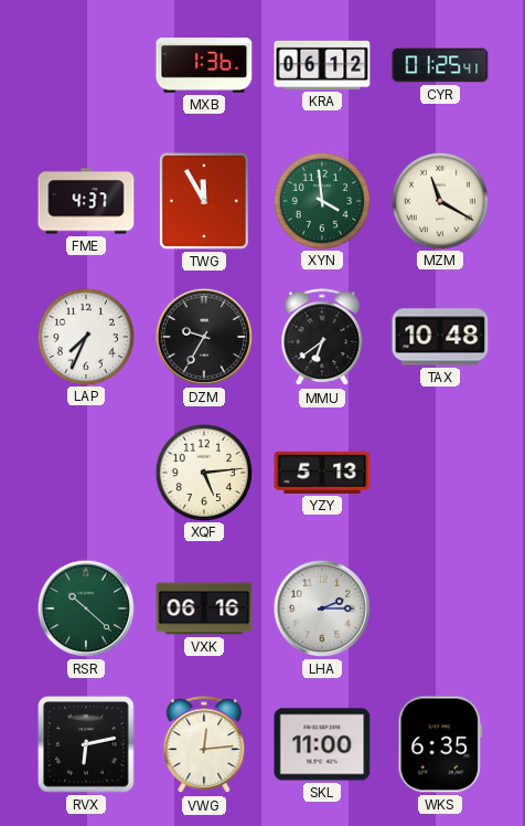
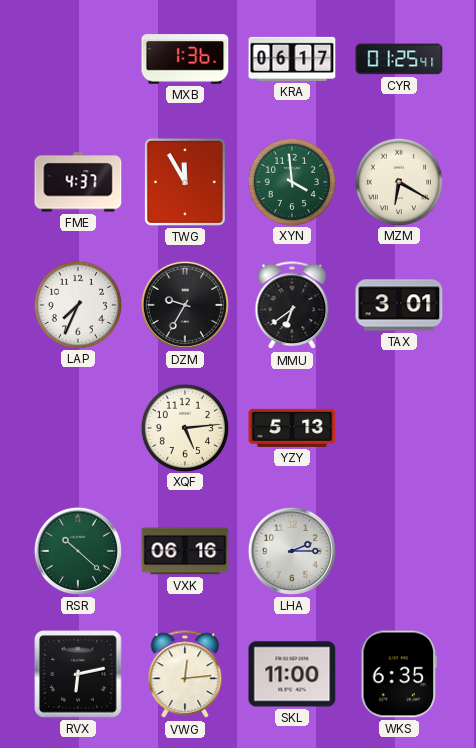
KRA: 06:12 -> 06:17 (292, 59)
MZM: 11:20 -> 6:20 (398, 181)
TAX: 10:48 -> 3:01 (399, 305)
